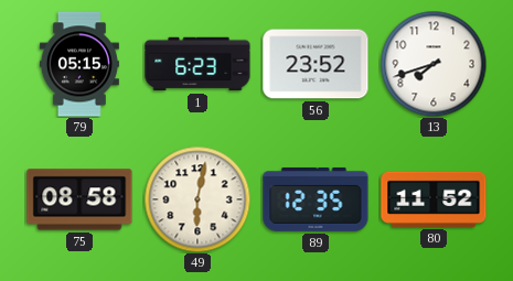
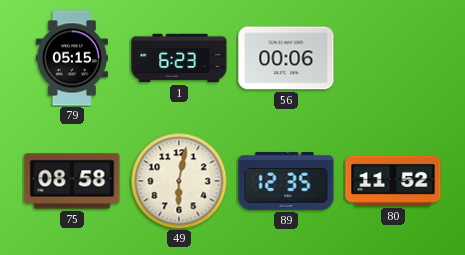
56: 23:52 -> 00:06 (286, 58)
13: 7:42 -> none (434, 64)
